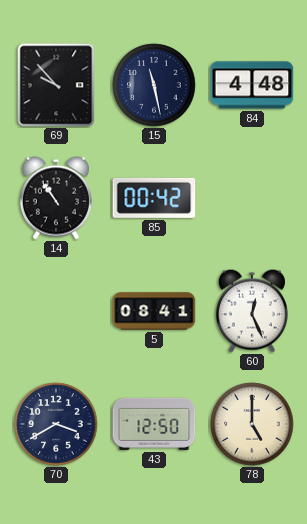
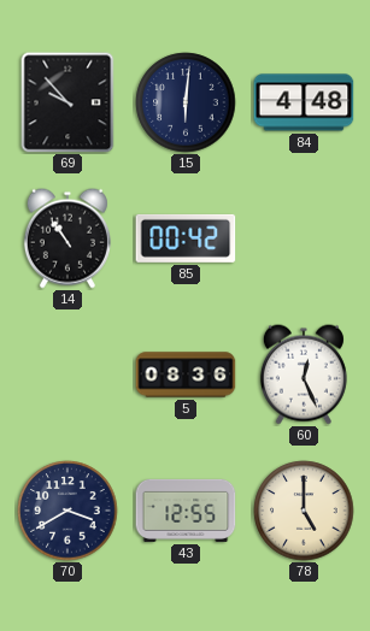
15: 11:28 -> 6:01 (186, 102)
5: 08:41 -> 08:36 (186, 375)
43: 12:50 -> 12:55 (186, 511)
